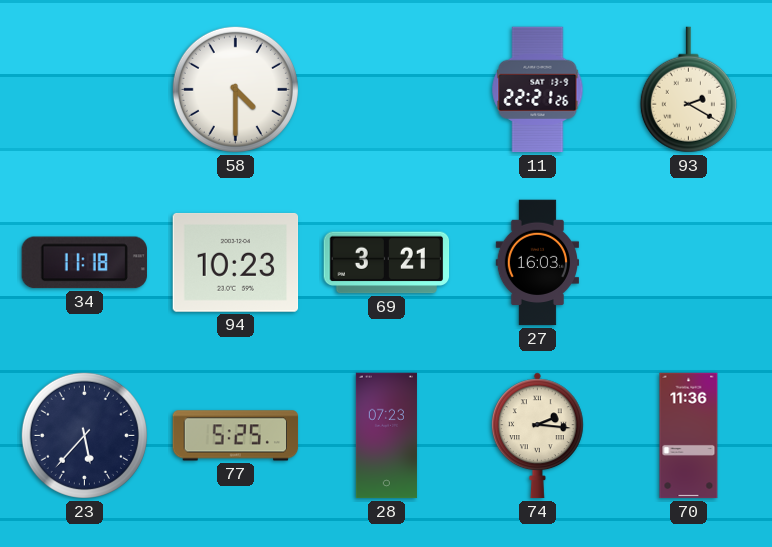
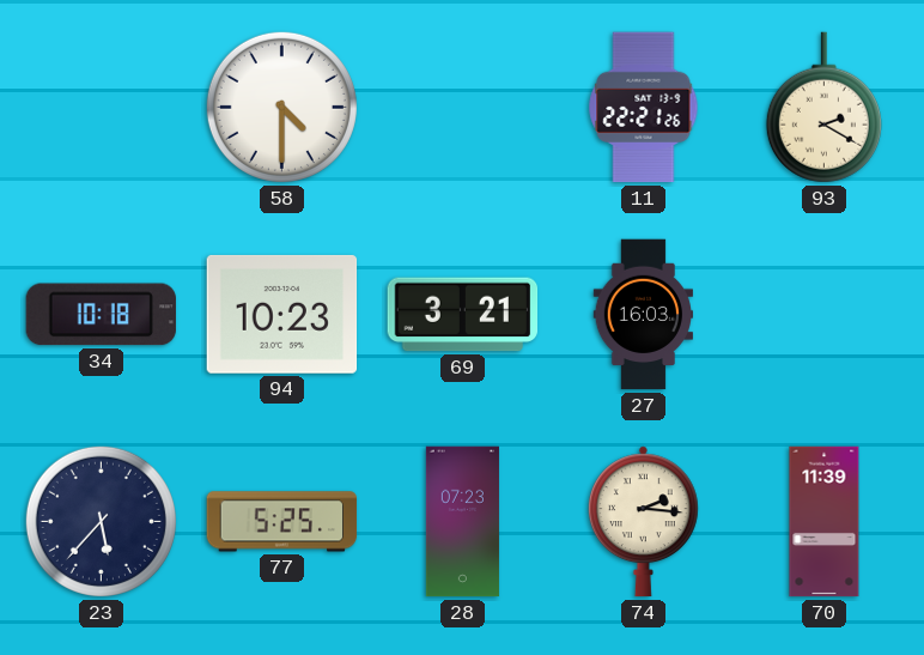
34: 11:18 -> 10:18 (101, 315)
70: 11:36 -> 11:39 (825, 522)
